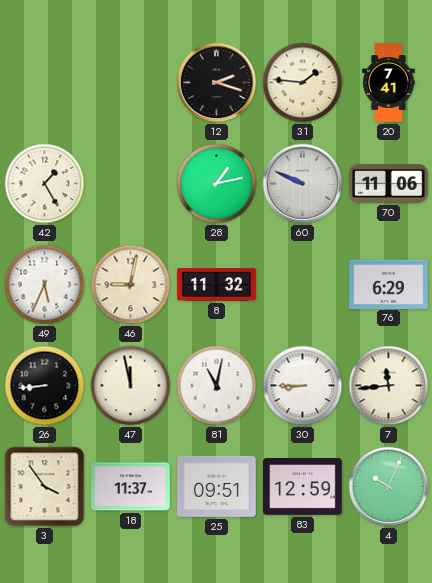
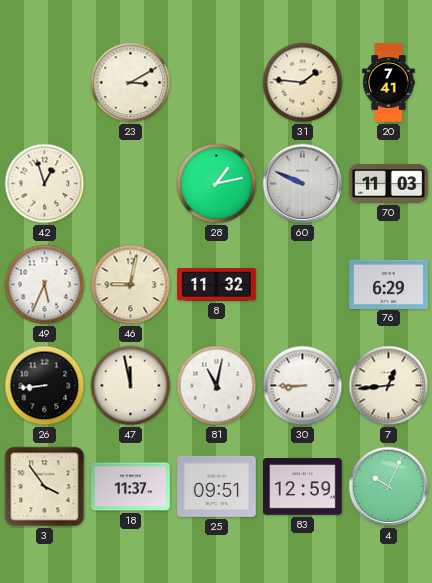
23: none -> 3:10 (131, 83)
12: 2:18 -> none (217, 83)
42: 1:25 -> 12:57 (45, 184)
70: 11:06 -> 11:03 (389, 184)
7: 11:44 -> 12:44 (389, 386)
